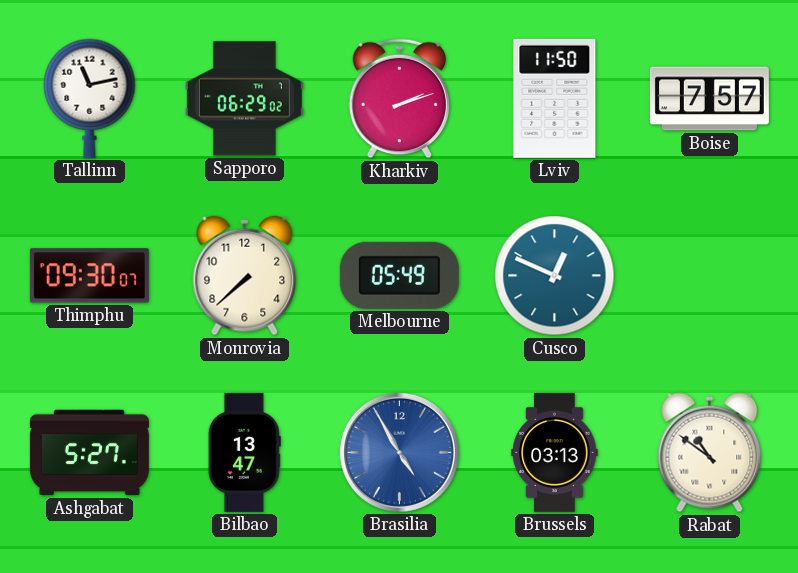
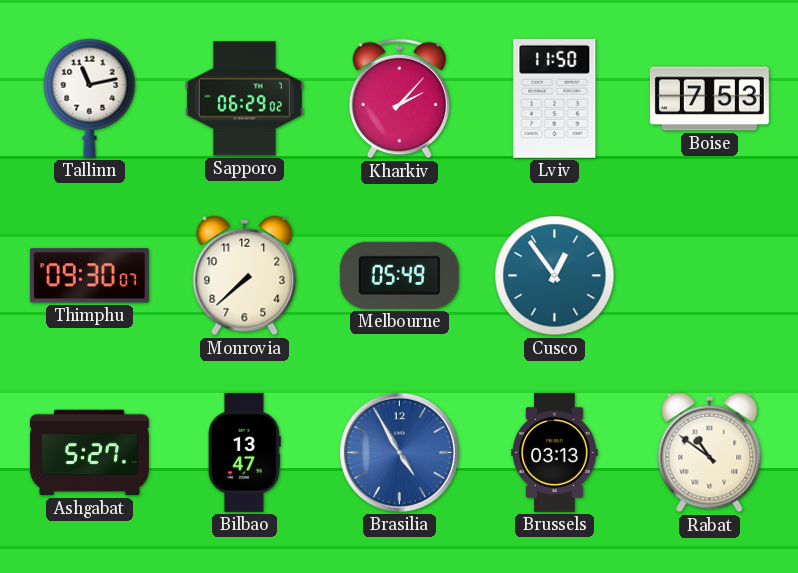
Kharkiv: 2:12 -> 2:07 (399, 99)
Boise: 7:57 -> 7:53 (709, 99)
Cusco: 12:49 -> 12:54 (555, 276)
